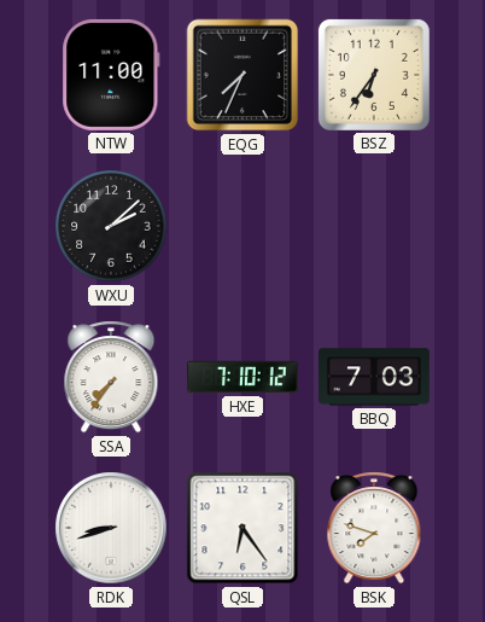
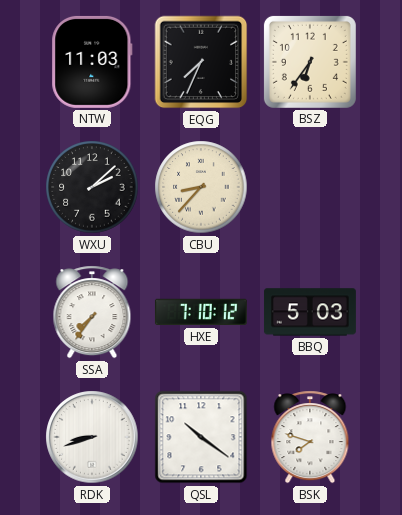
NTW: 11:00 -> 11:03 (92, 62)
CBU: none -> 8:37 (201, 187)
BBQ: 7:03 -> 5:03 (310, 312)
QSL: 6:24 -> 10:21 (201, 437)
